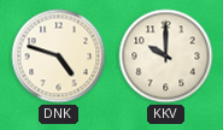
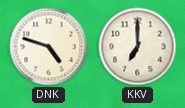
KKV: 10:00 -> 7:00 (138, 47)
